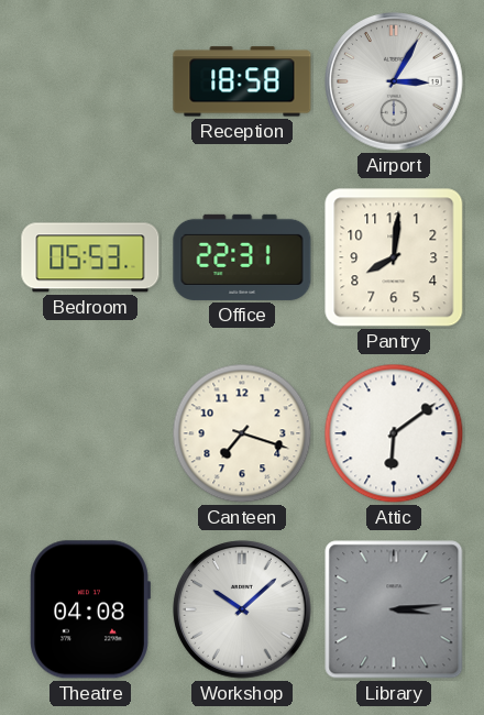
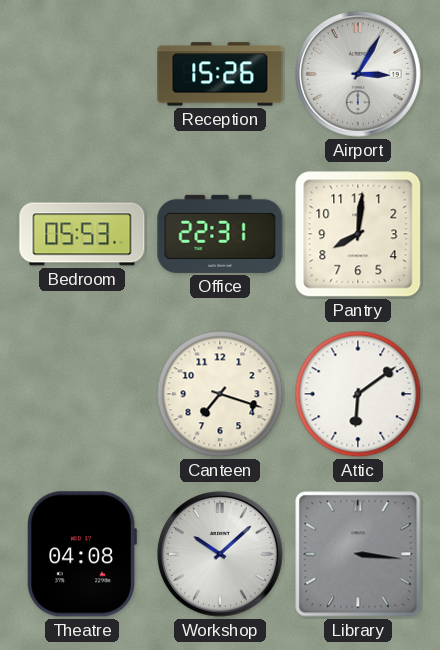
Reception: 18:58 -> 15:26 (220, 74)
Library: 3:14 -> 3:16 (358, 554)
